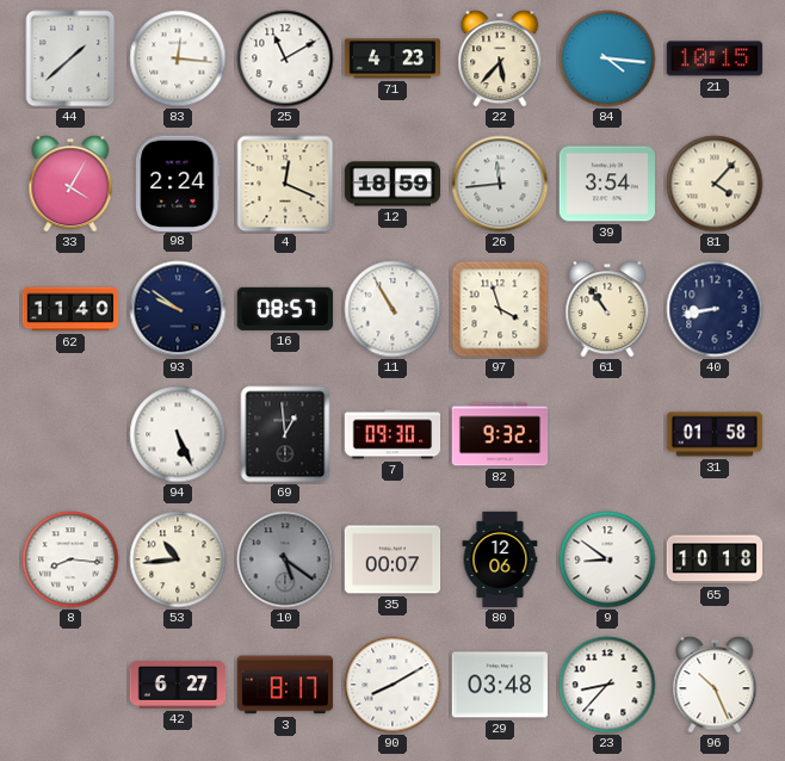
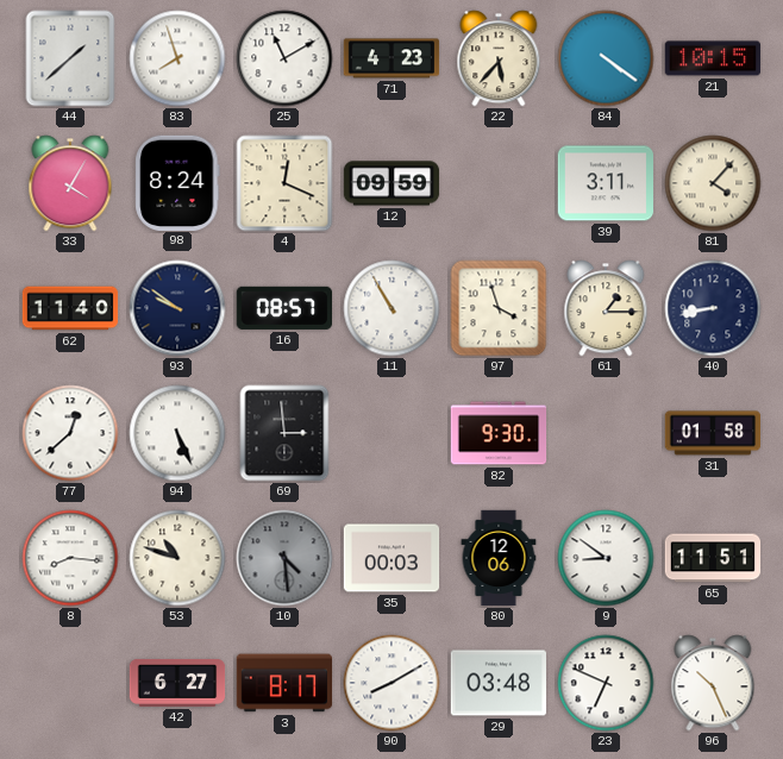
83: 12:16 -> 7:57 (177, 58)
84: 4:16 -> 4:21 (606, 58)
98: 2:24 -> 8:24 (177, 182)
12: 18:59 -> 09:59 (391, 183)
26: 11:44 -> none (500, 184)
39: 3:54 -> 3:11 (606, 183)
61: 10:54 -> 1:15 (606, 308)
77: none -> 12:38 (70, 433)
69: 12:59 -> 2:59 (284, 433)
7: 09:30 -> none (392, 434)
82: 9:32 -> 9:30 (499, 433)
53: 10:44 -> 10:48 (177, 558)
10: 5:21 -> 4:29 (284, 558)
35: 00:07 -> 00:03 (391, 558)
65: 10:18 -> 11:51 (713, 558)
23: 8:37 -> 6:49 (606, 683)
